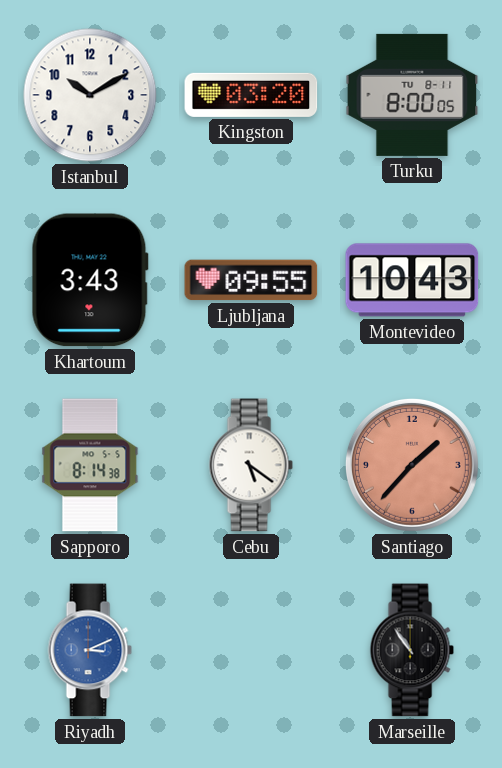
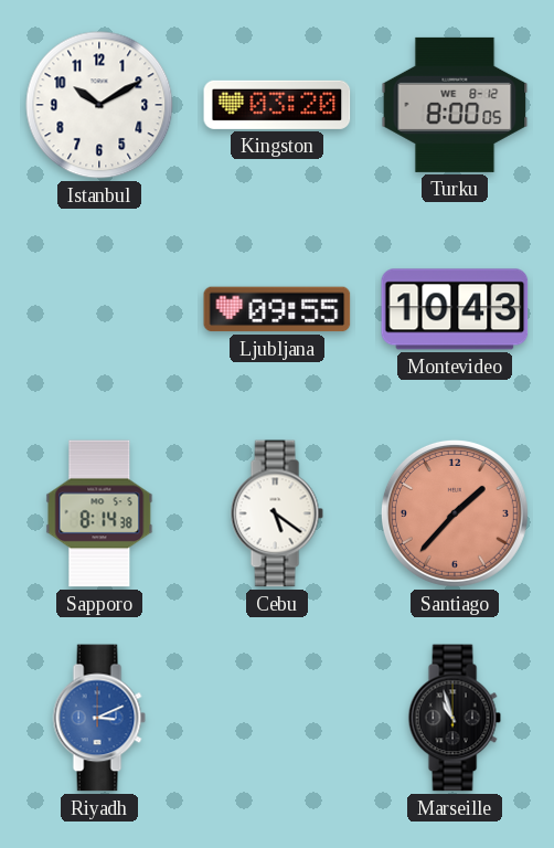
Turku date: TU 8-11 -> WE 8-12 (455, 105)
Khartoum: 3:43 -> none (90, 280)
Marseille: 10:54 -> 10:57 (455, 718)
